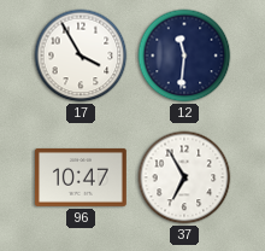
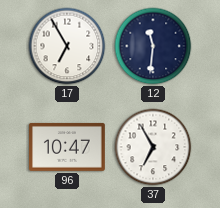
17: 3:55 -> 6:55 (67, 46)
